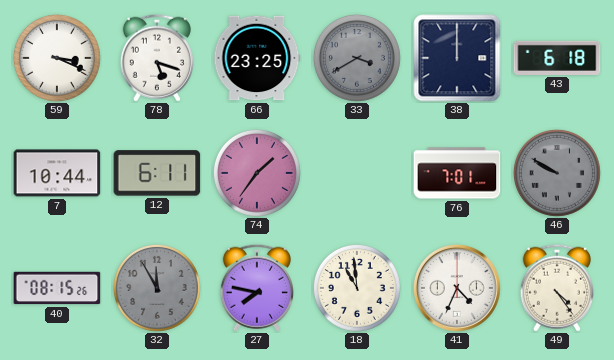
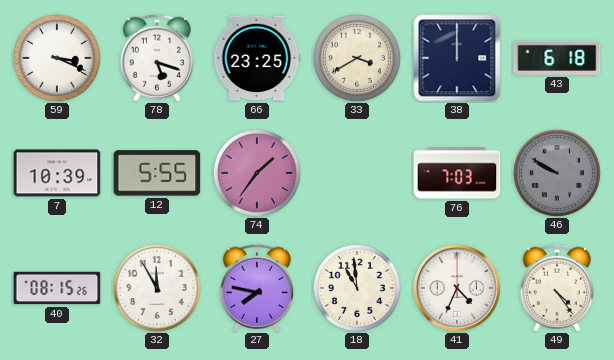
33 dial: grey -> cream (357, 58)
7: 10:44 -> 10:39 (57, 173)
12: 6:11 -> 5:55 (157, 173)
76: 7:01 -> 7:03 (457, 173)
32 dial: grey -> white (157, 288)
